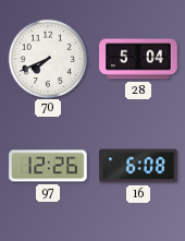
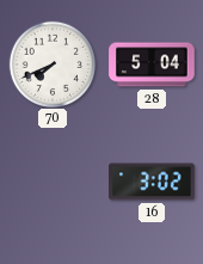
97: 12:26 -> none (48, 166)
16: 6:08 -> 3:02 (152, 182)
